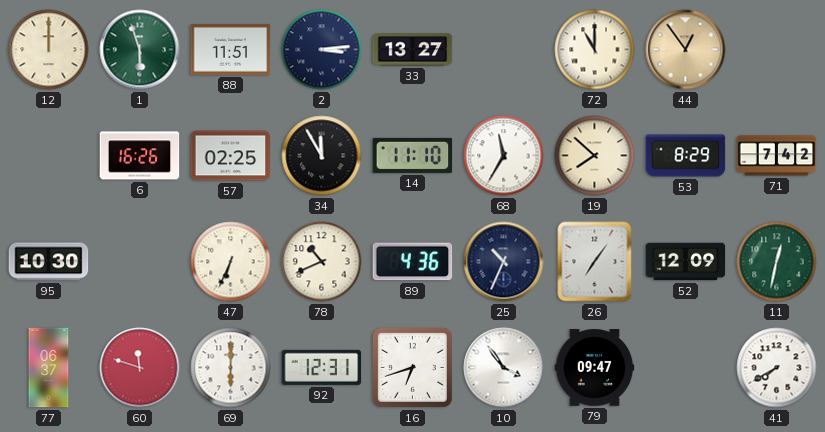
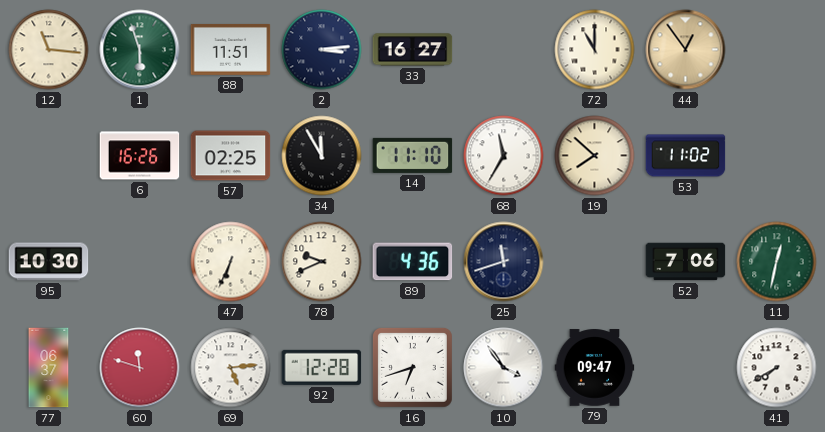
12: 12:00 -> 11:16 (49, 50)
33: 13:27 -> 16:27 (413, 50)
53: 8:29 -> 11:02 (686, 156)
71: 7:42 -> none (777, 156)
78: 10:41 -> 9:41 (322, 262)
25: 10:34 -> 11:42 (504, 262)
26: 7:06 -> none (595, 262)
52: 12:09 -> 7:06 (686, 262)
69: 6:00 -> 5:14 (231, 368)
92: 12:31 -> 12:28 (322, 367)
